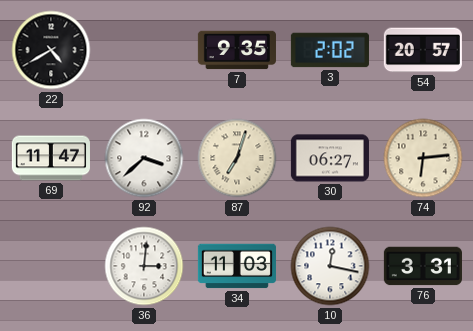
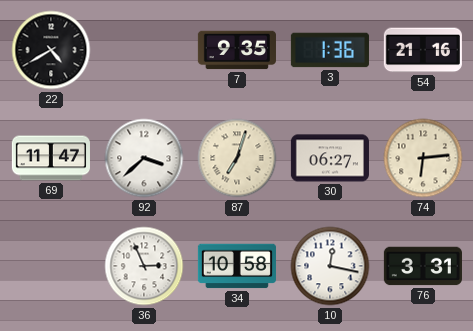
3: 2:02 -> 1:36 (330, 50)
54: 20:57 -> 21:16 (423, 50)
36: 3:01 -> 2:56 (144, 266)
34: 11:03 -> 10:58 (237, 266)
